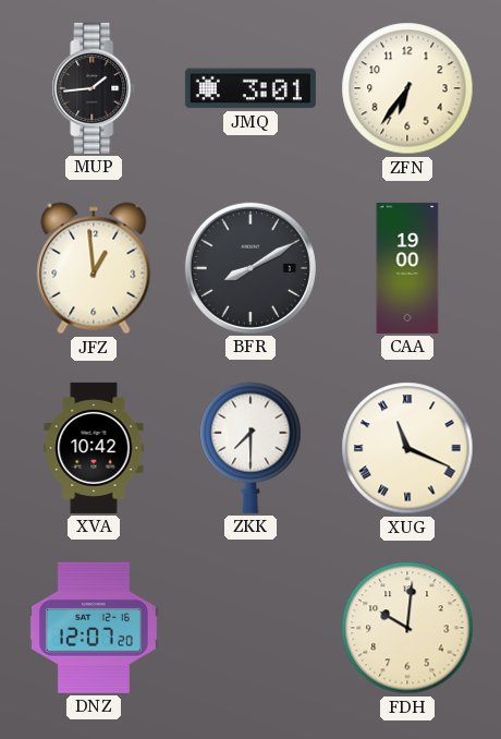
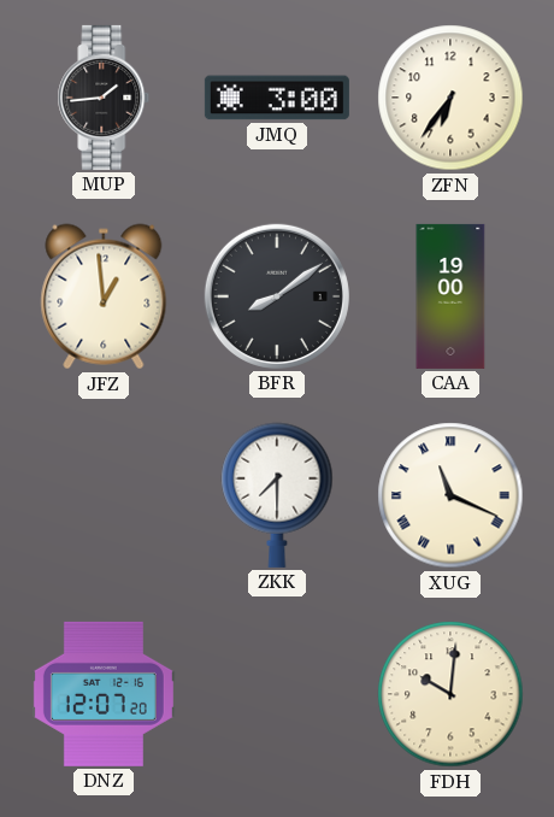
JMQ: 3:01 -> 3:00 (277, 98)
BFR: 8:10 -> 8:09 (277, 296)
XVA: 10:42 -> none (94, 448)
